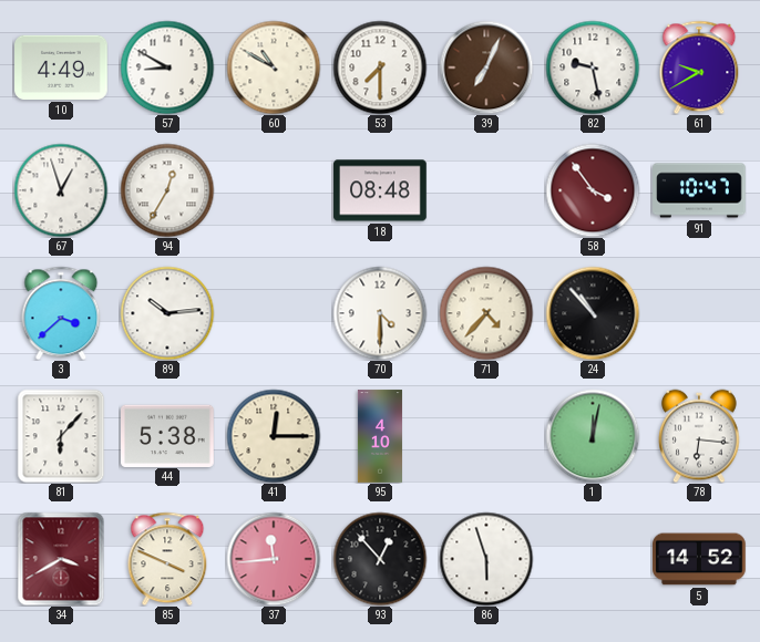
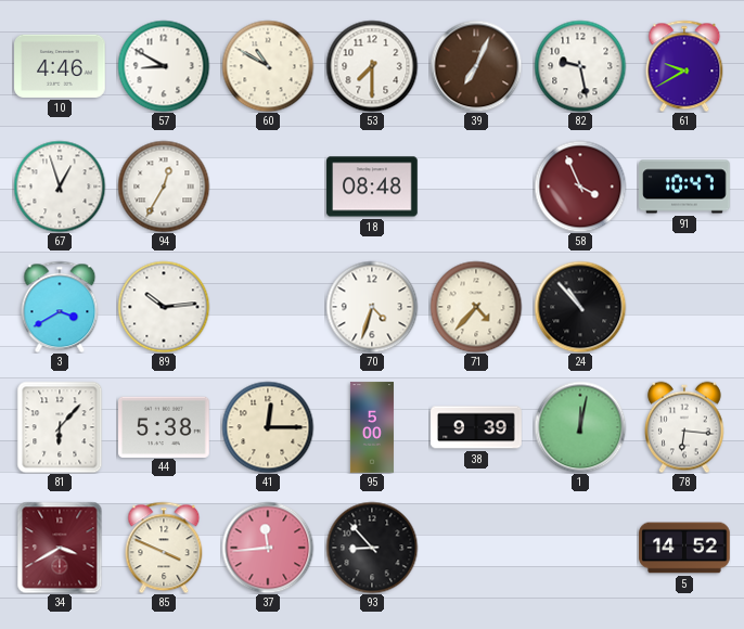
10: 4:49 -> 4:46 (60, 66)
58: 3:54 -> 3:56 (580, 187)
3: 3:38 -> 3:40 (60, 307)
70: 4:30 -> 4:33 (372, 307)
95: 4:10 -> 5:00 (372, 427)
38: none -> 9:39 (476, 427)
93: 12:53 -> 8:53 (372, 548)
86: 5:57 -> none (486, 559)
